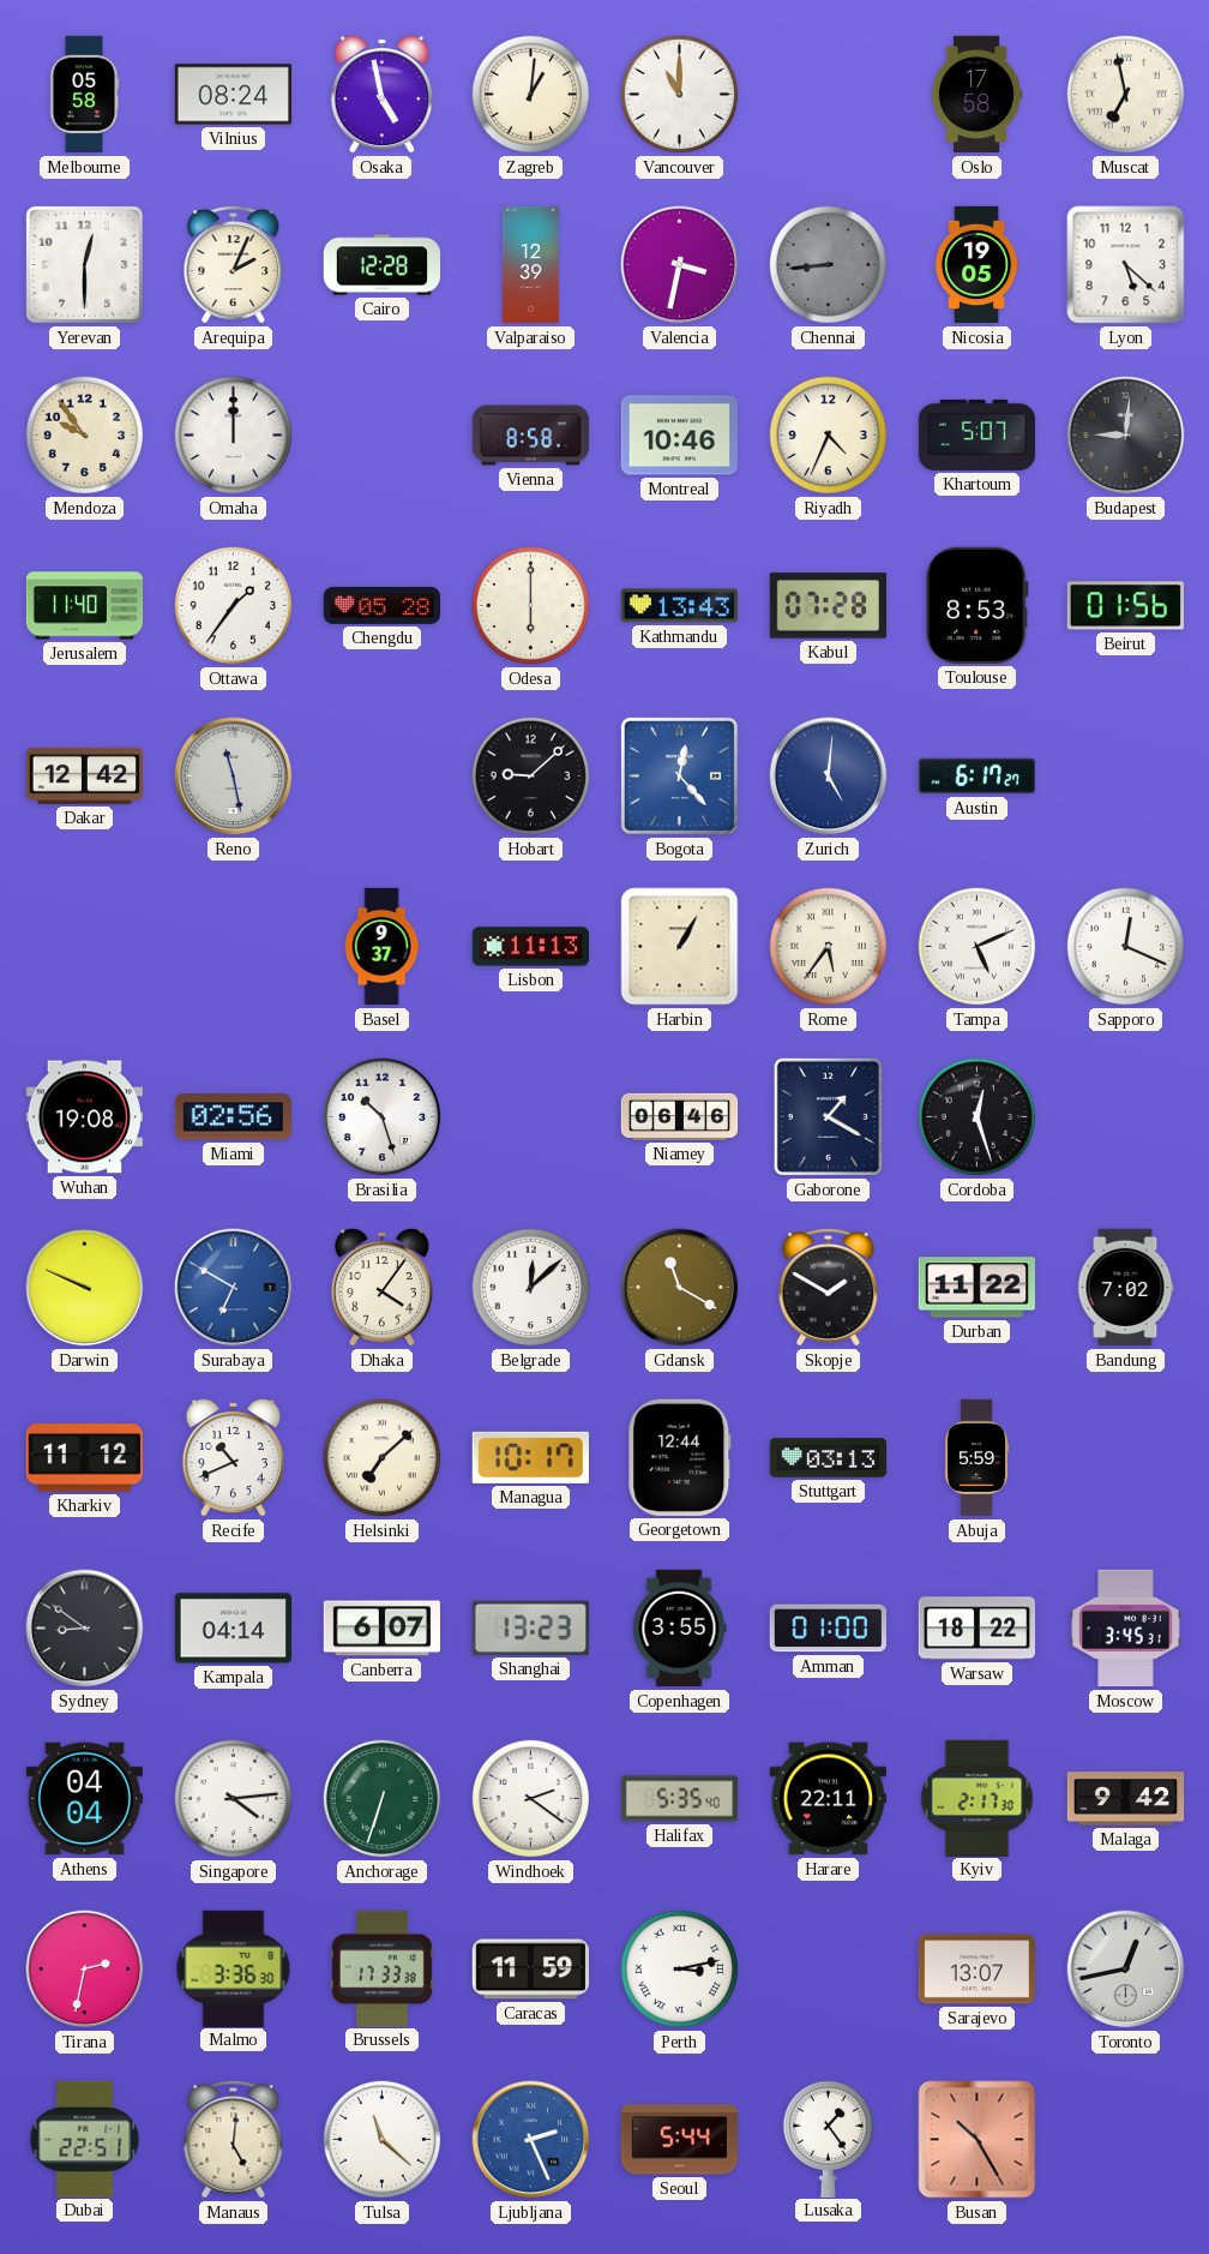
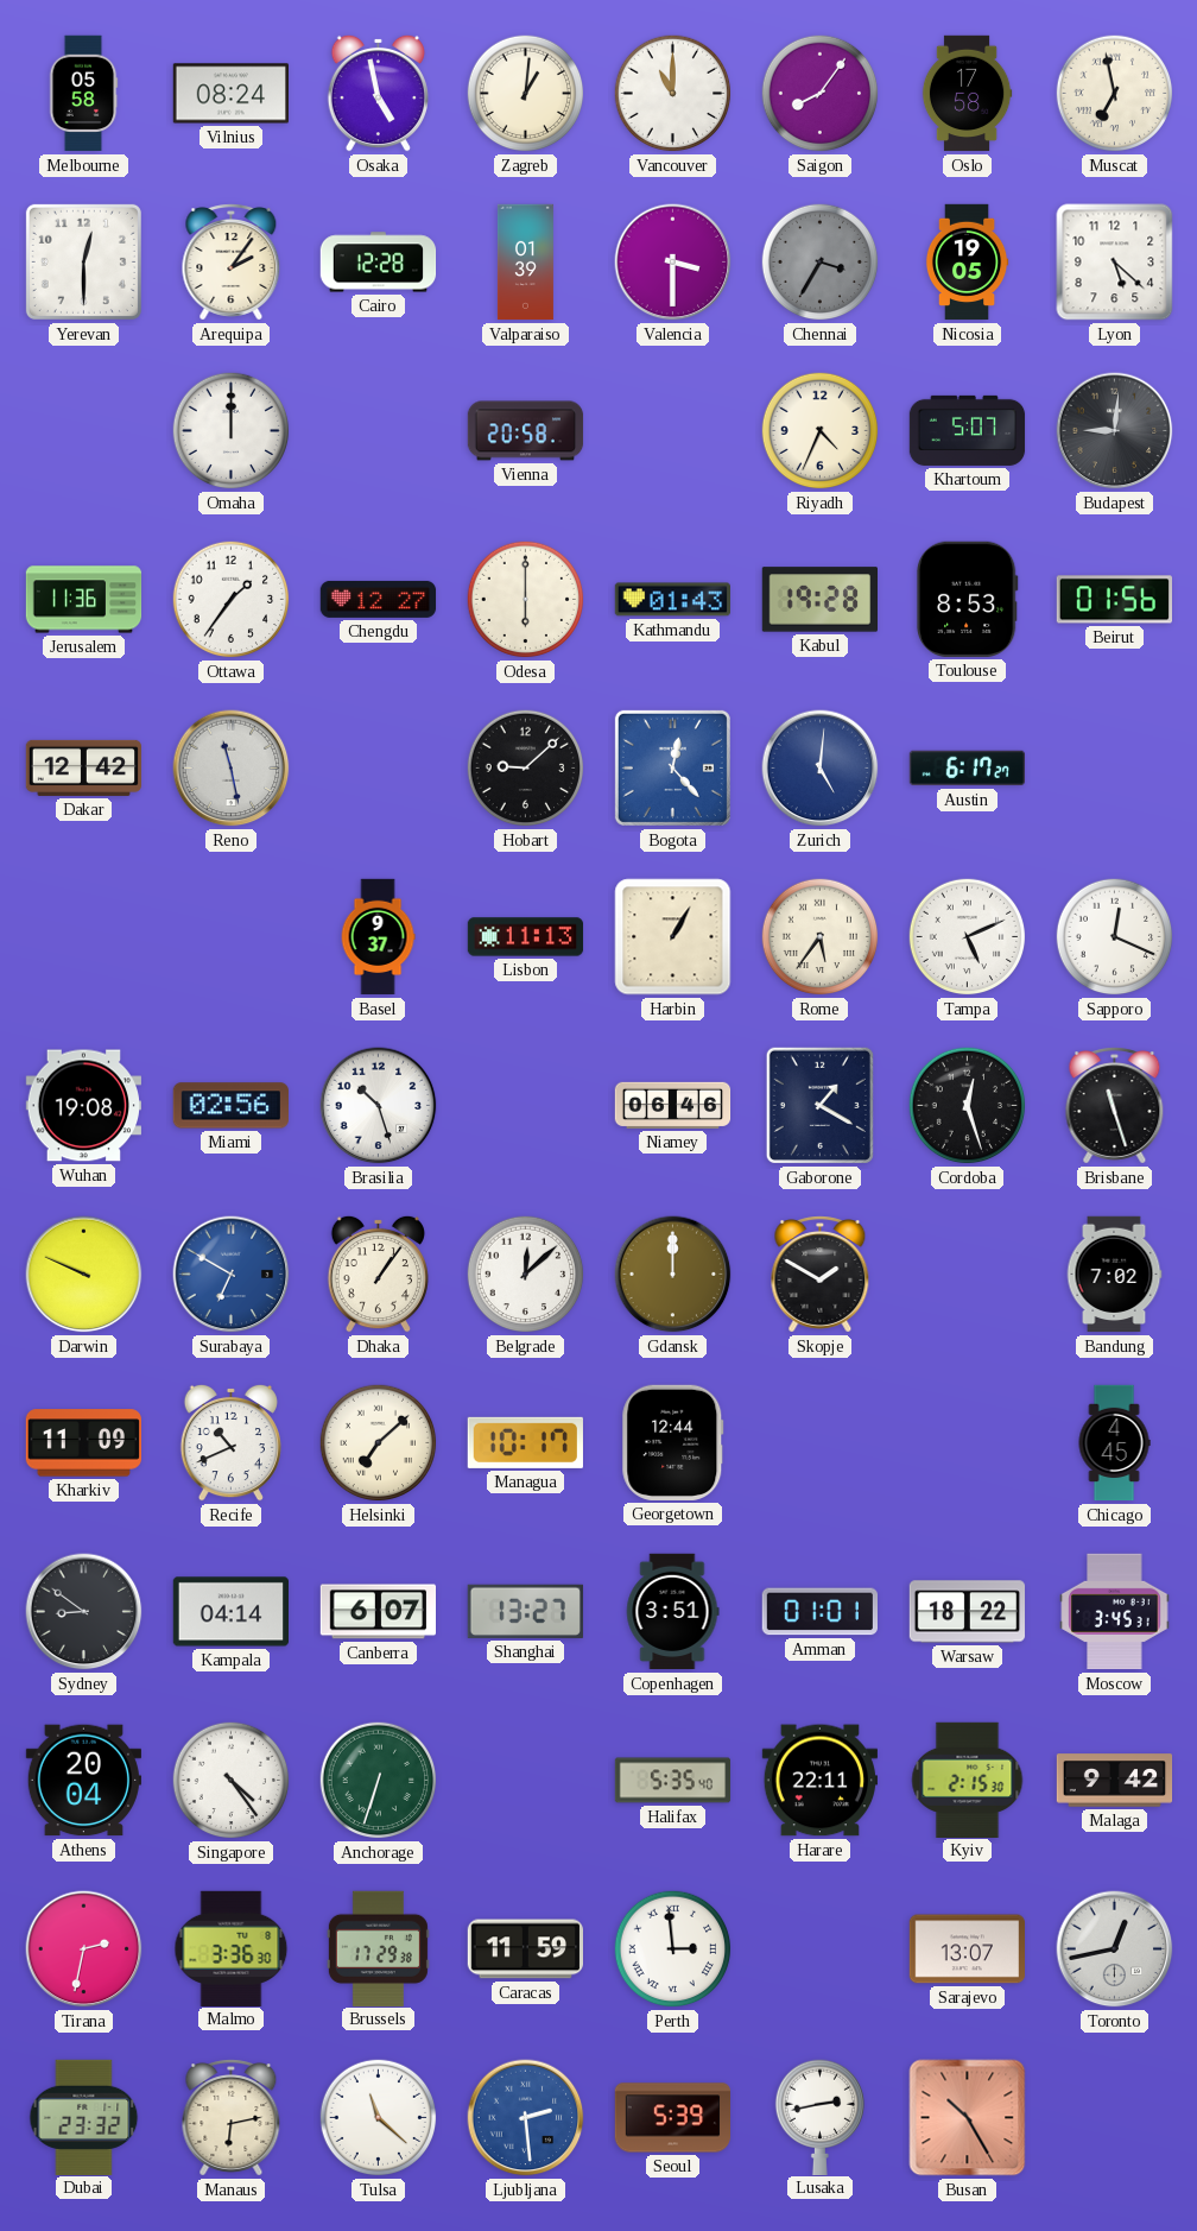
Saigon: none -> 8:06 (821, 94)
Arequipa: 2:04 -> 2:06 (232, 263)
Valparaiso: 12:39 -> 01:39 (525, 263)
Valencia: 3:32 -> 3:30 (673, 263)
Chennai: 8:44 -> 3:35 (821, 263)
Mendoza: 9:54 -> none (85, 436)
Vienna: 8:58 -> 20:58 (526, 431)
Montreal: 10:46 -> none (679, 436)
Jerusalem: 11:40 -> 11:36 (84, 600)
Chengdu: 05:28 -> 12:27 (379, 599)
Kathmandu: 13:43 -> 01:43 (672, 600)
Kabul: 07:28 -> 19:28 (819, 600)
Brisbane: none -> 11:27 (1115, 1106)
Dhaka: 4:06 -> 1:06 (378, 1273)
Gdansk: 11:20 -> 12:00 (673, 1275)
Durban: 11:22 -> none (976, 1288)
Kharkiv: 11:12 -> 11:09 (83, 1443)
Stuttgart: 03:13 -> none (829, 1458)
Abuja: 5:59 -> none (976, 1458)
Chicago: none -> 4:45 (1114, 1443)
Shanghai: 13:23 -> 13:27 (525, 1611)
Copenhagen: 3:55 -> 3:51 (672, 1612)
Amman: 01:00 -> 01:01 (819, 1612)
Athens: 04:04 -> 20:04 (83, 1781)
Singapore: 4:14 -> 4:24 (232, 1781)
Windhoek: 2:21 -> none (531, 1799)
Kyiv: 2:17 -> 2:15 (968, 1780)
Brussels: 17:33 -> 17:29 (378, 1948)
Perth: 3:13 -> 2:59 (673, 1949)
Dubai: 22:51 -> 23:32 (84, 2117)
Manaus: 5:01 -> 6:13 (232, 2118)
Ljubljana: 2:26 -> 2:29 (526, 2118)
Seoul: 5:44 -> 5:39 (673, 2118)
Lusaka: 1:24 -> 2:43 (819, 2117)
